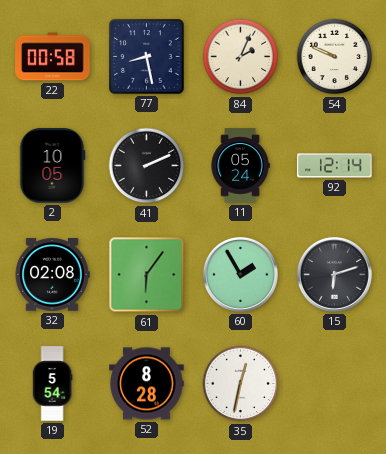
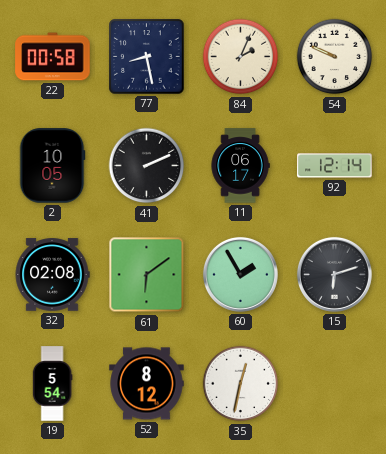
11: 05:24 -> 06:17 (240, 166)
61: 6:06 -> 6:09 (147, 275)
52: 8:28 -> 8:12 (147, 384)
